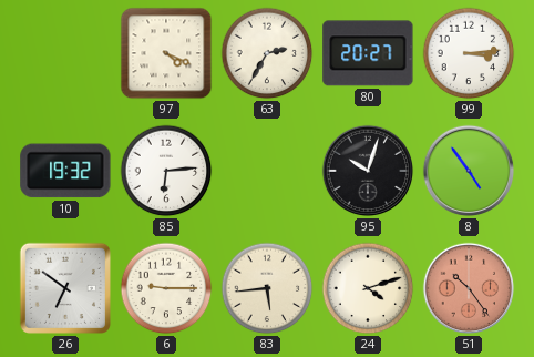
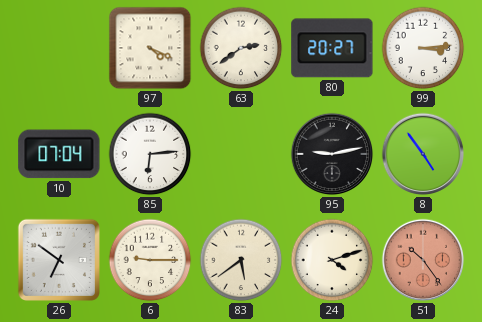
63: 2:35 -> 2:39 (241, 48)
10: 19:32 -> 07:04 (59, 154)
95: 10:03 -> 9:13 (332, 154)
83: 5:44 -> 5:39 (241, 260)
